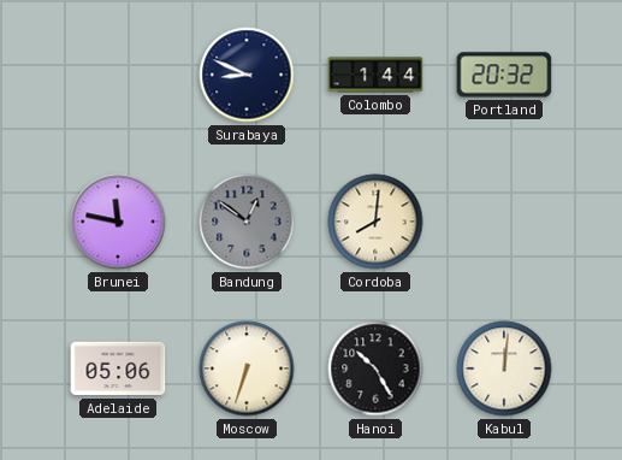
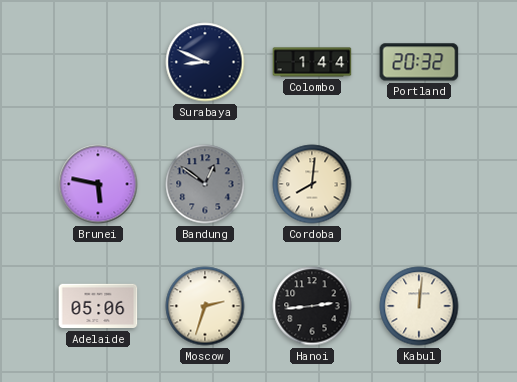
Brunei: 11:47 -> 5:47 (98, 184)
Moscow: 6:33 -> 2:33 (205, 306)
Hanoi: 10:25 -> 2:44 (312, 306)
